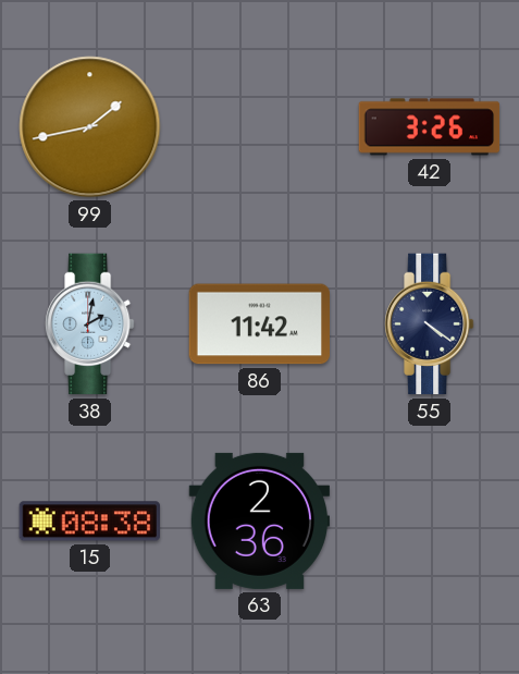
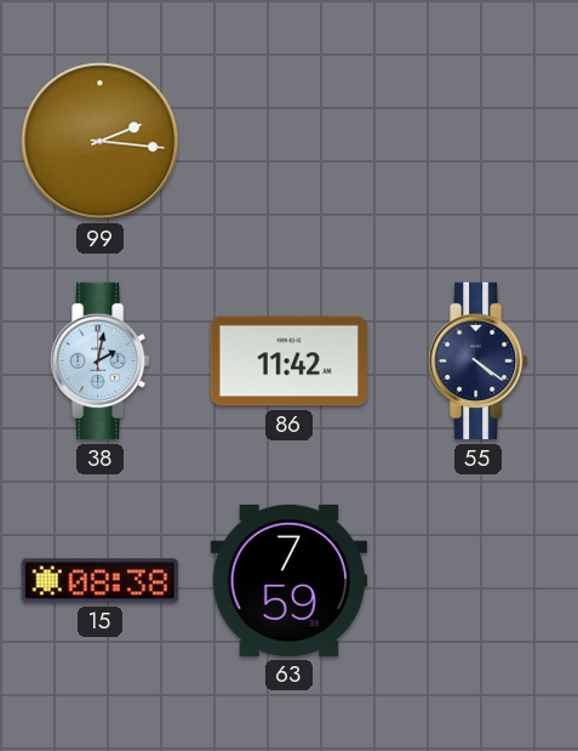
99: 1:43 -> 2:16 (101, 142)
42: 3:26 -> none (430, 127)
63: 2:36 -> 7:59 (288, 580)
